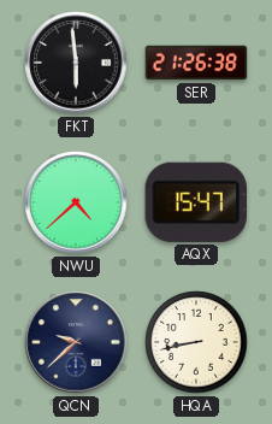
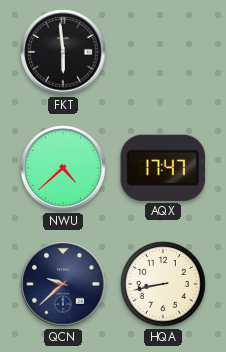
SER: 21:26 -> none (196, 63)
AQX: 15:47 -> 17:47 (163, 168)
